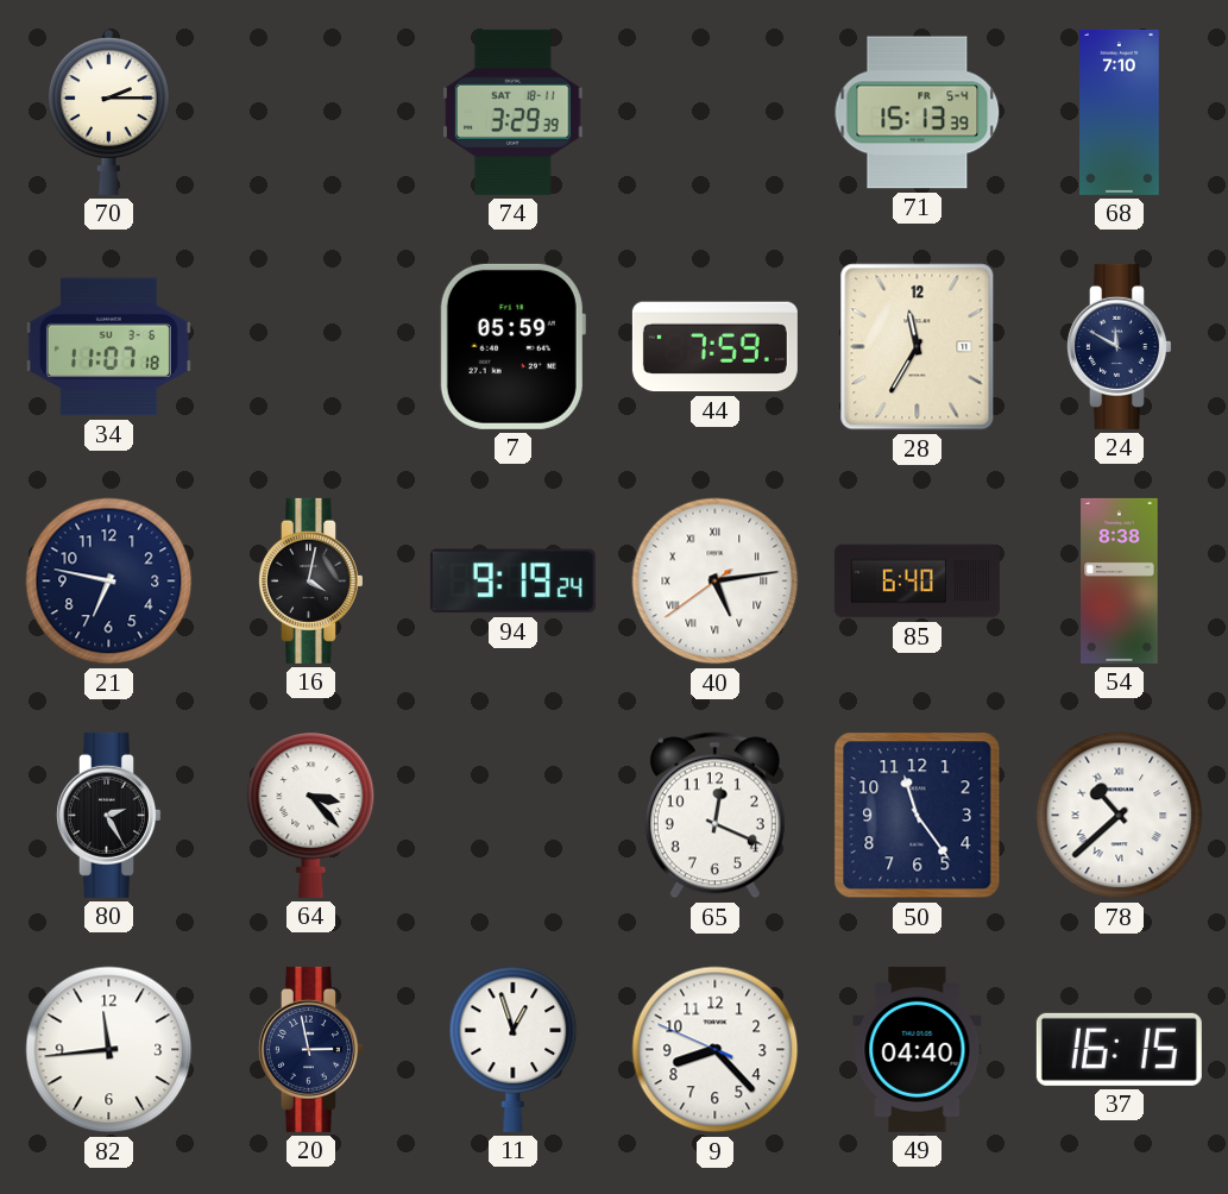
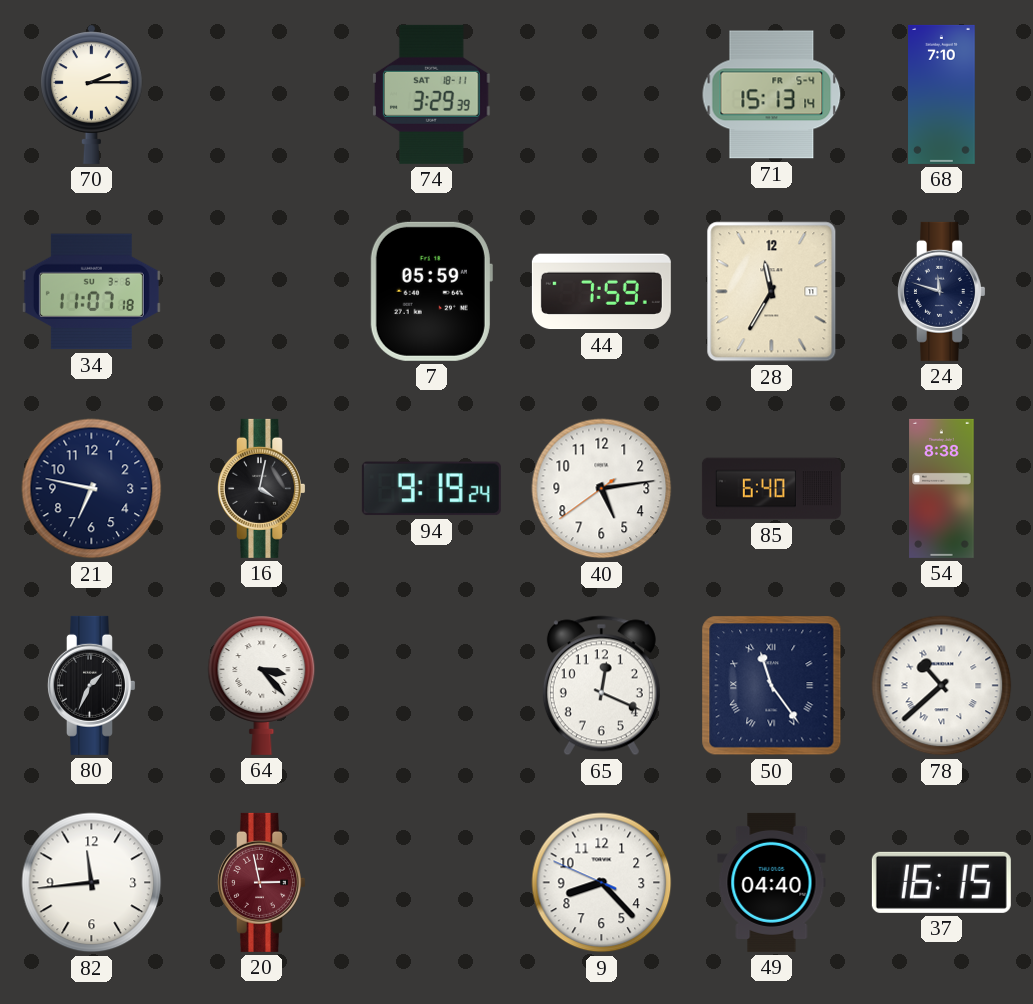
71: 15:13:39 -> 15:13:14 (772, 95)
24: 11:50 -> 11:48 (941, 291)
40 numerals: Roman -> Arabic (602, 489)
80: 2:25 -> 1:34 (91, 685)
50 numerals: Arabic -> Roman (772, 686)
20 dial: navy -> burgundy (261, 882)
11: 12:57 -> none (514, 1049)
